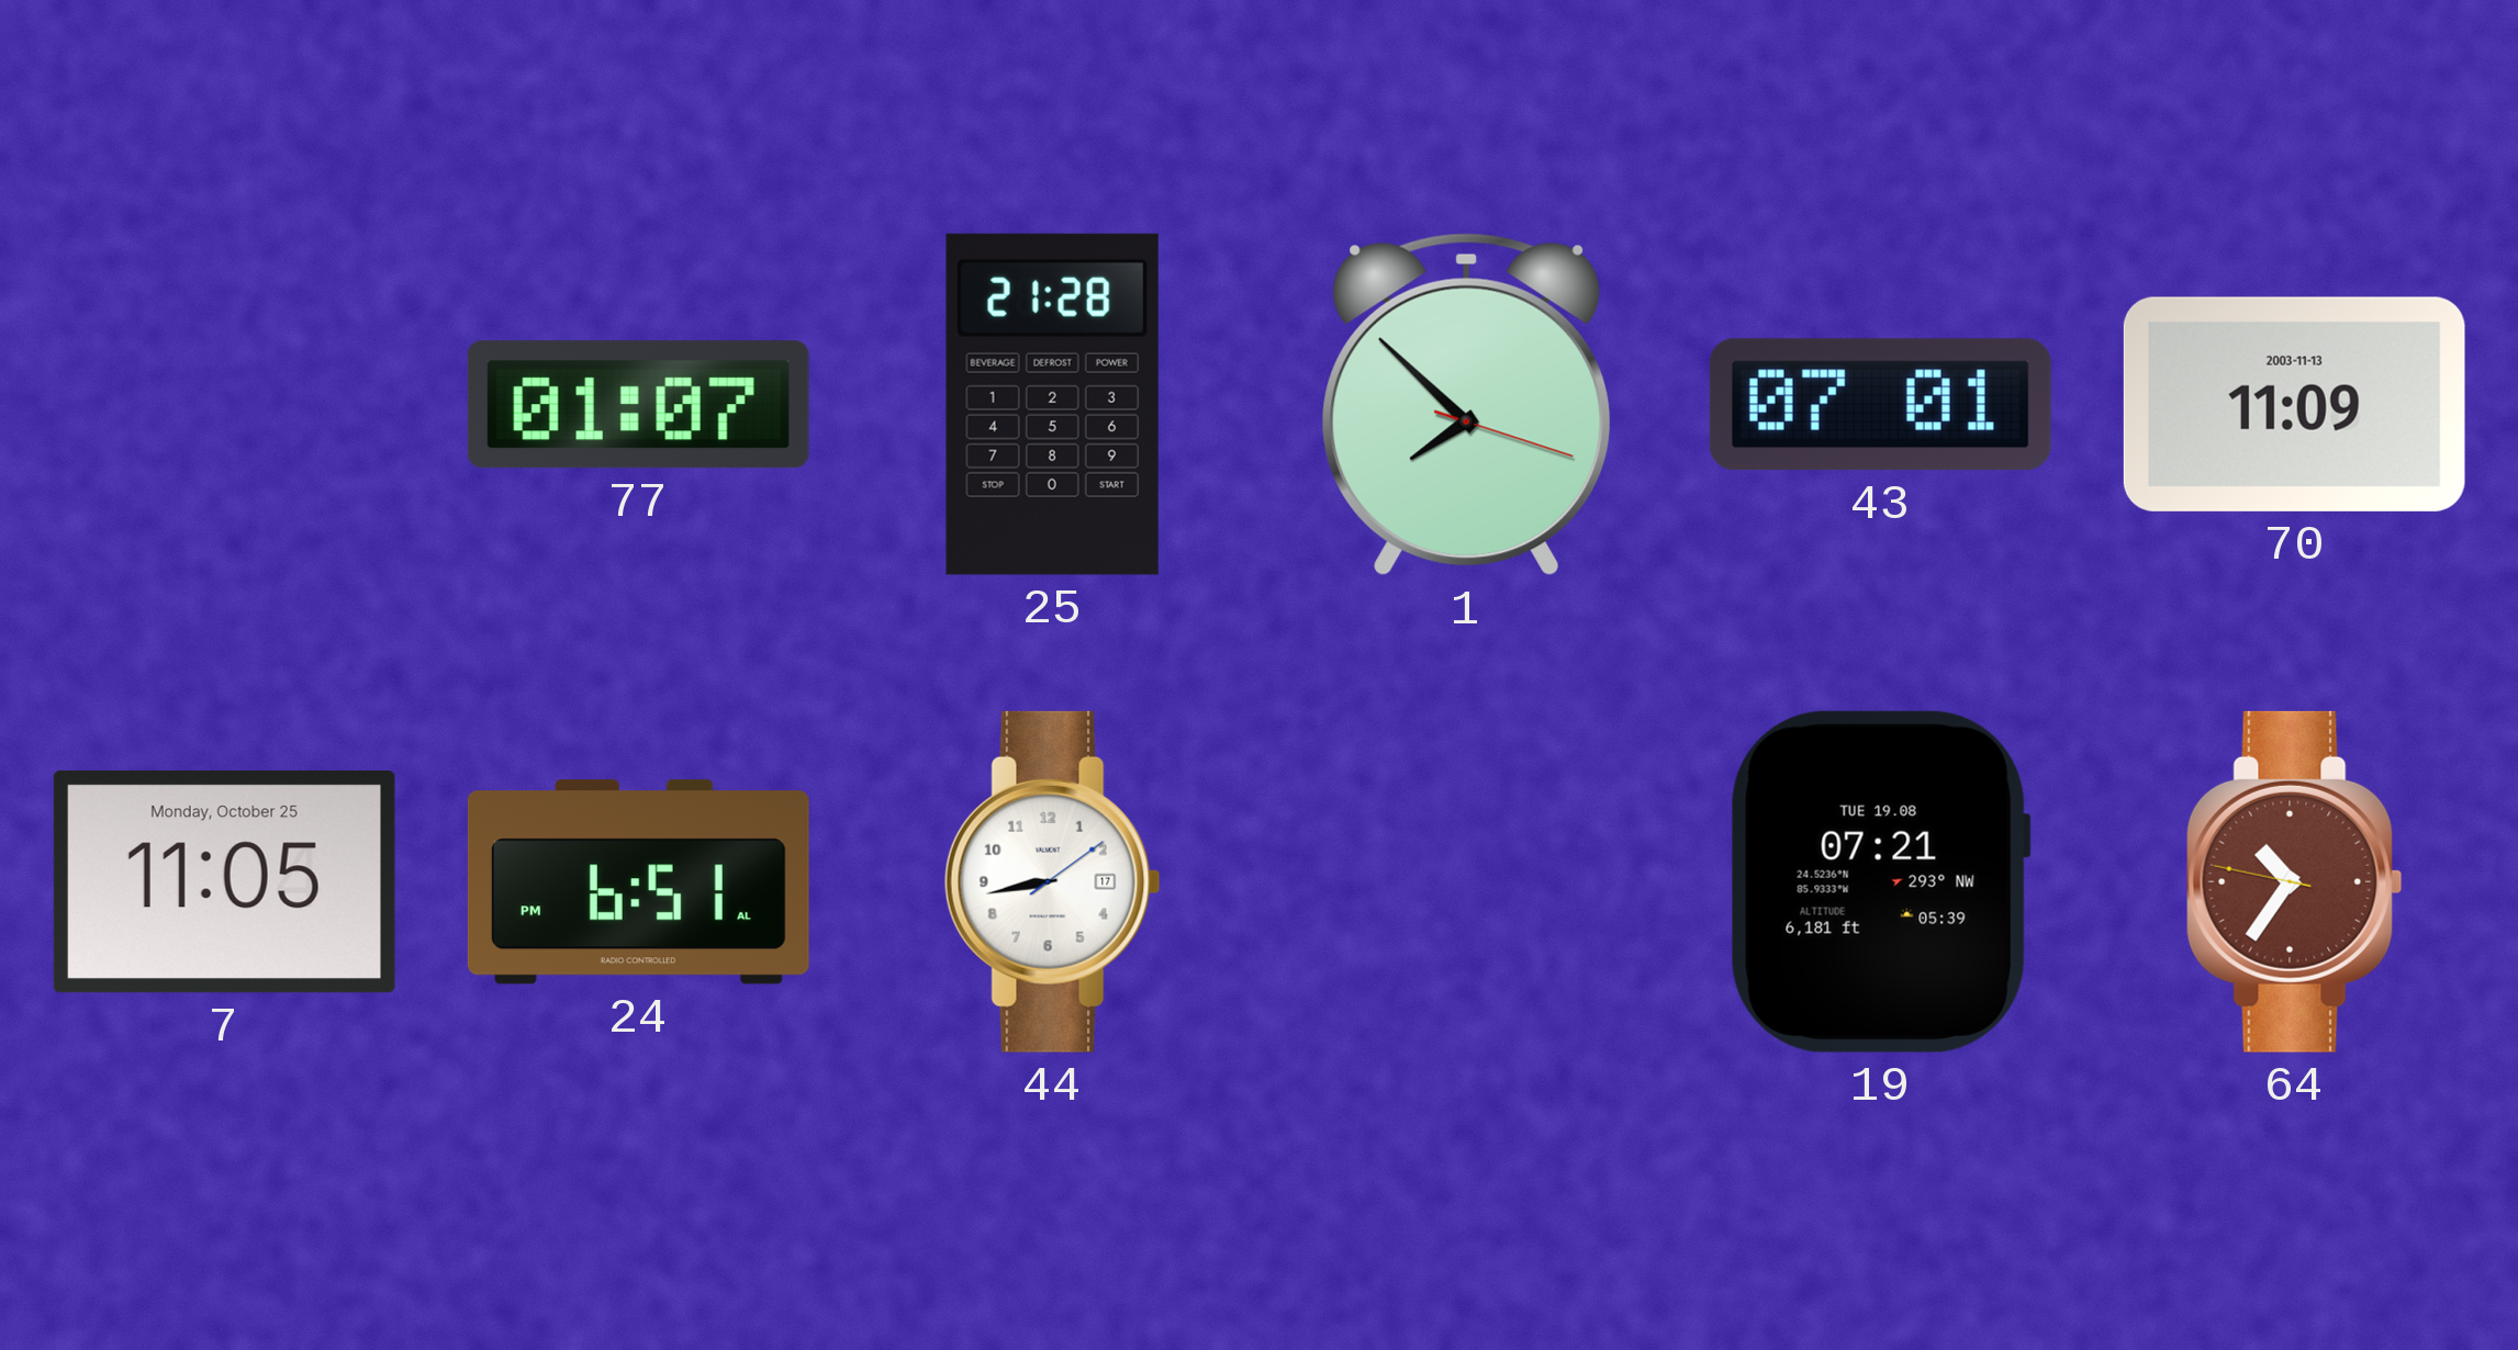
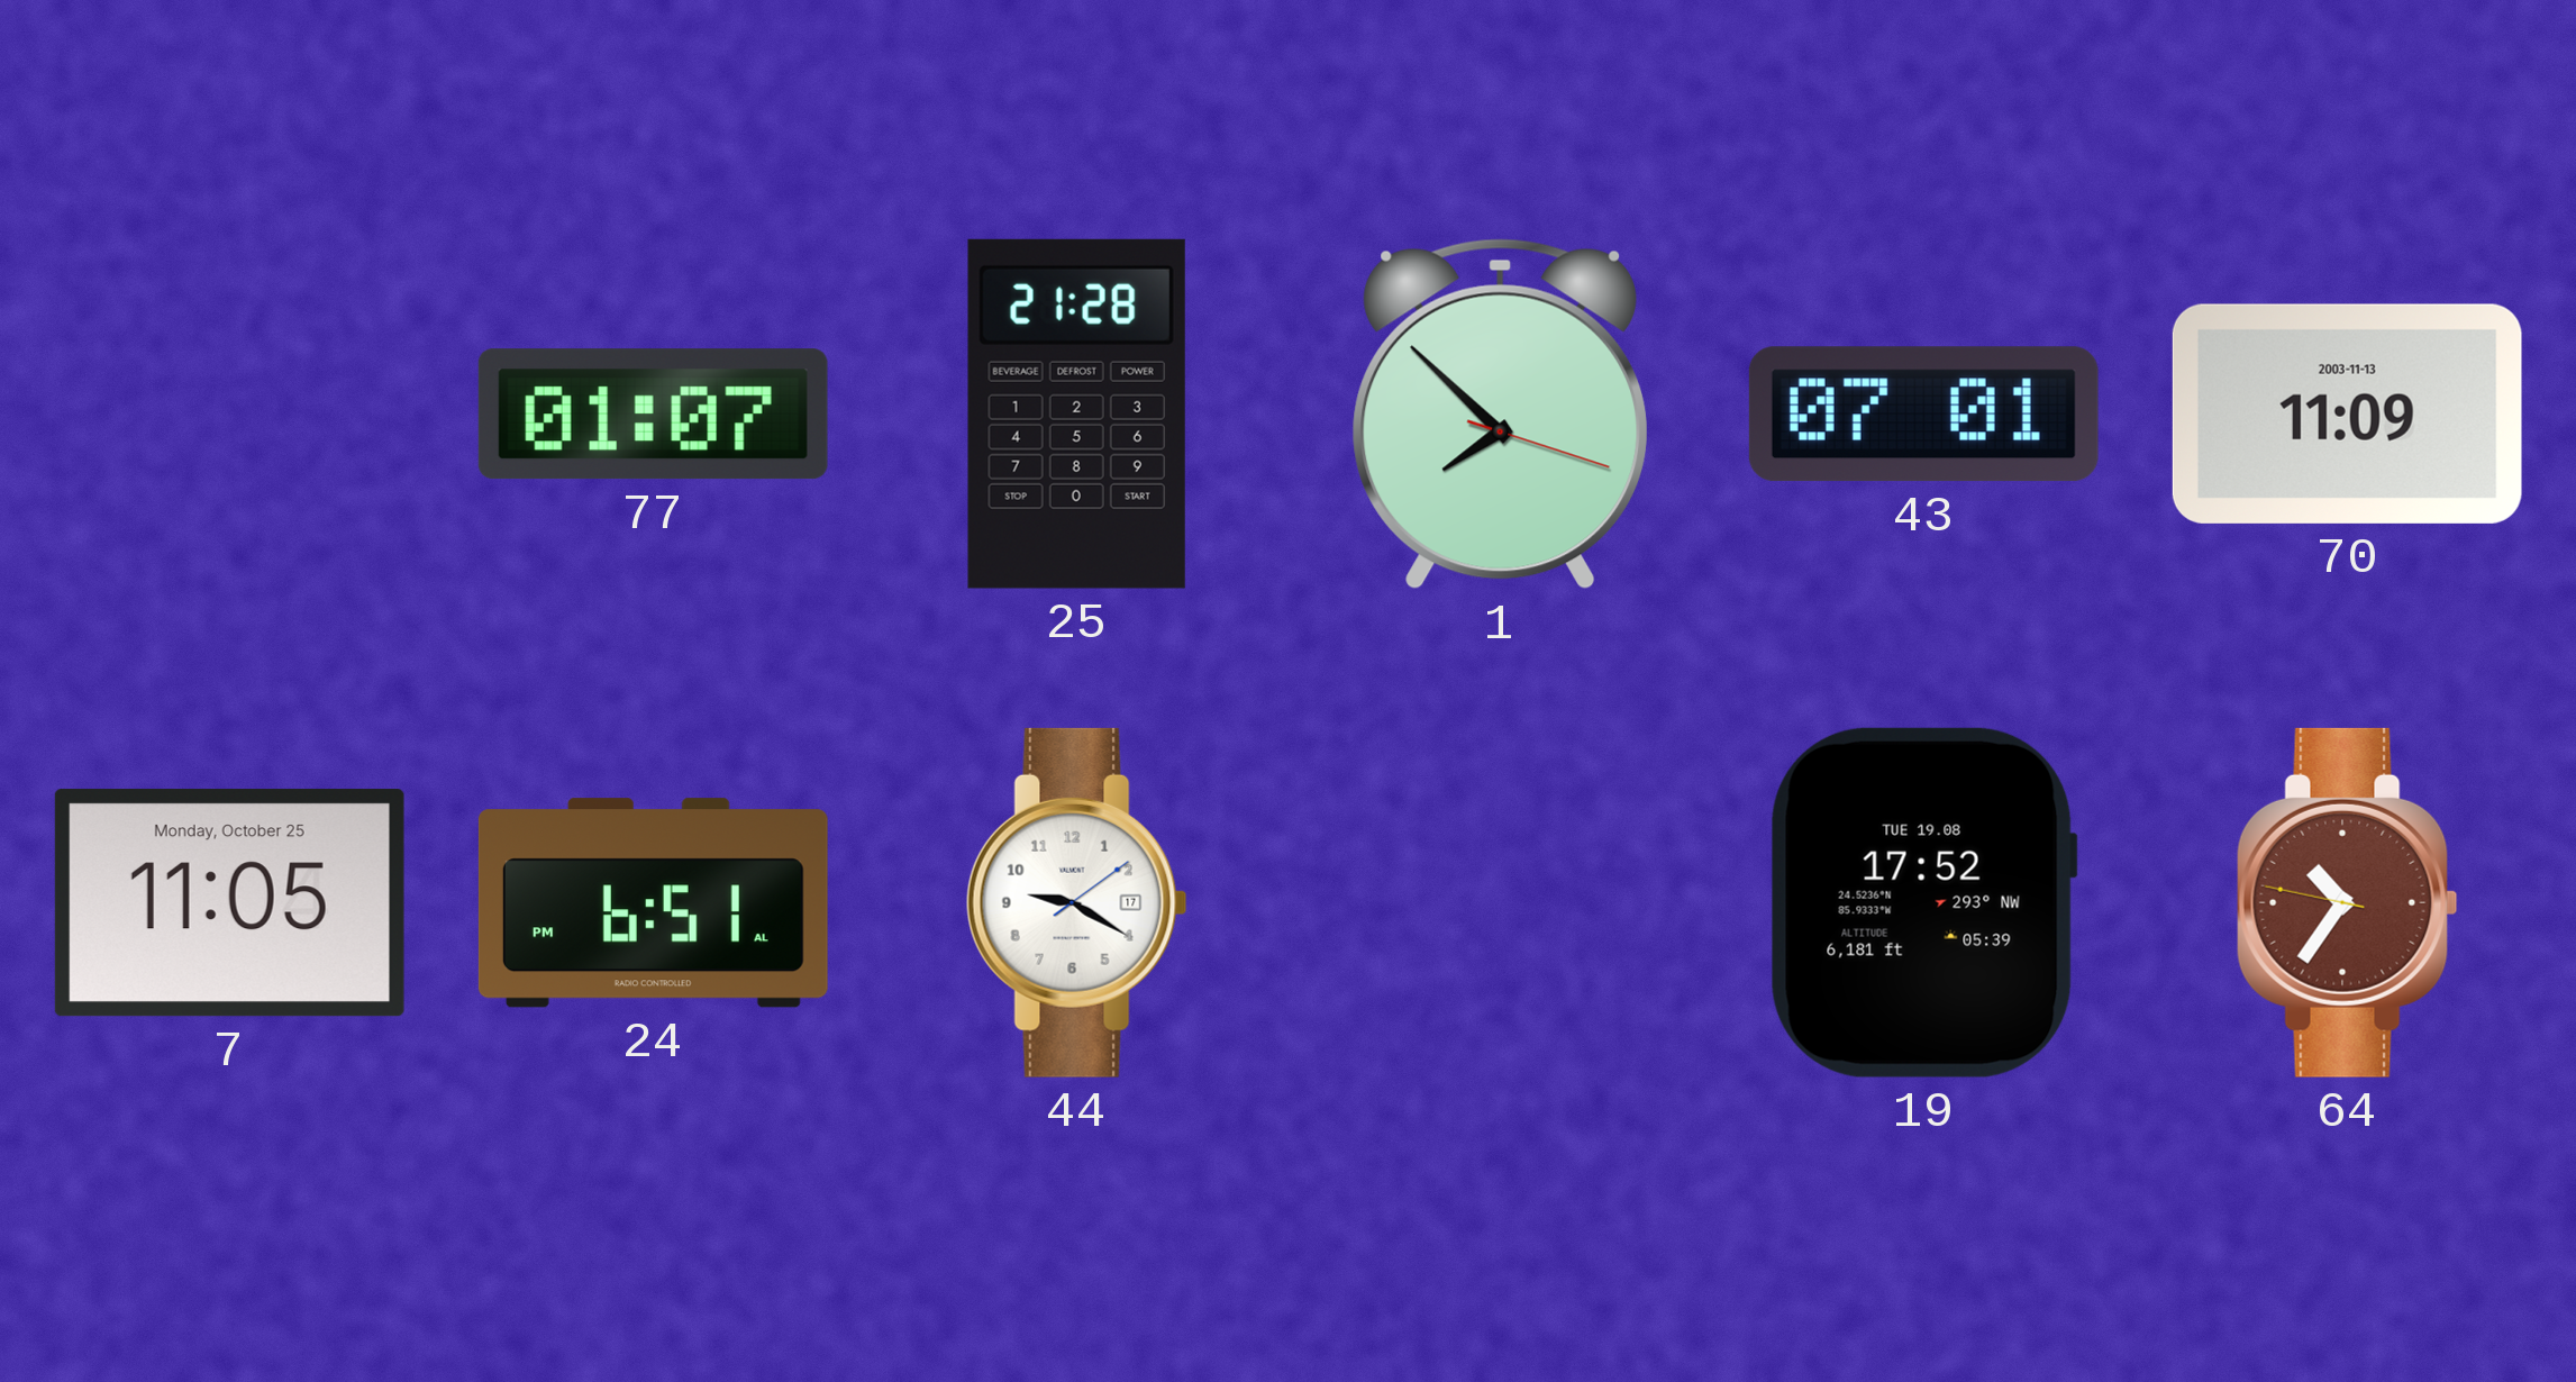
44: 8:43 -> 9:20 (1076, 902)
19: 07:21 -> 17:52 (1923, 902)
